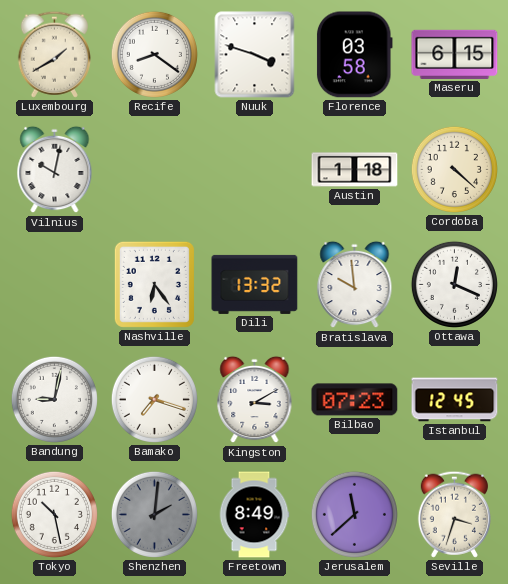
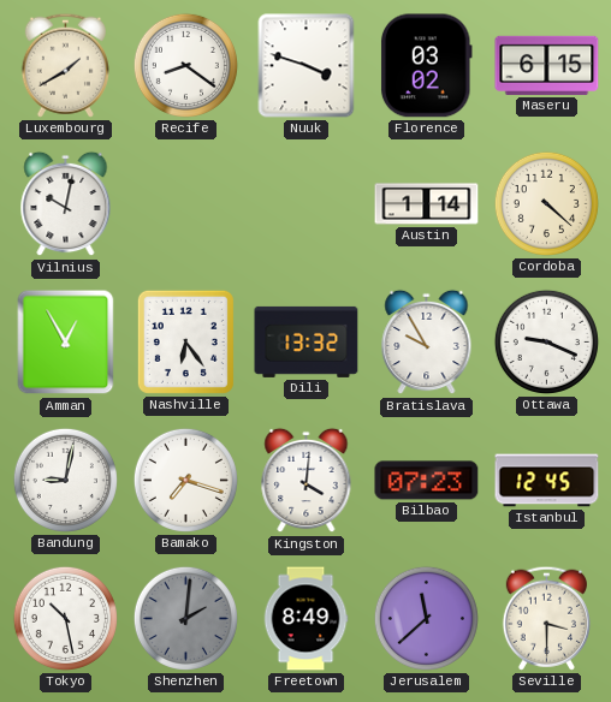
Florence: 03:58 -> 03:02 (426, 66)
Austin: 1:18 -> 1:14 (427, 204)
Amman: none -> 12:55 (66, 343)
Bratislava: 9:59 -> 9:55 (427, 343)
Ottawa: 12:19 -> 9:19 (546, 341)
Kingston: 3:10 -> 4:01 (307, 481)
Seville: 3:33 -> 3:30 (546, 618)
